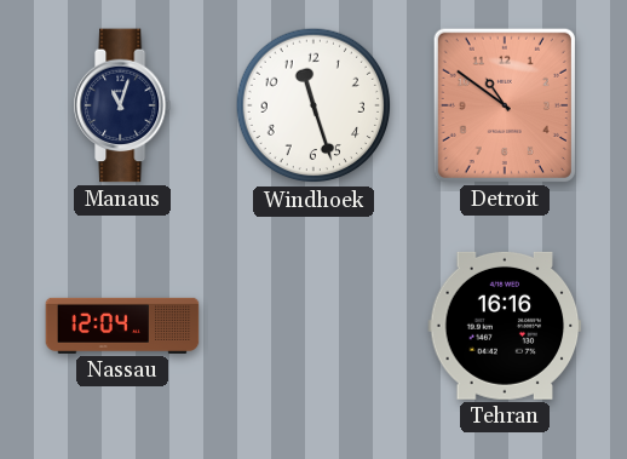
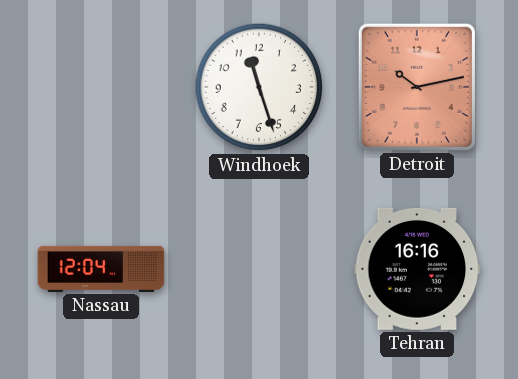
Manaus: 11:03 -> none (123, 105)
Detroit: 10:51 -> 10:13 (417, 87)
